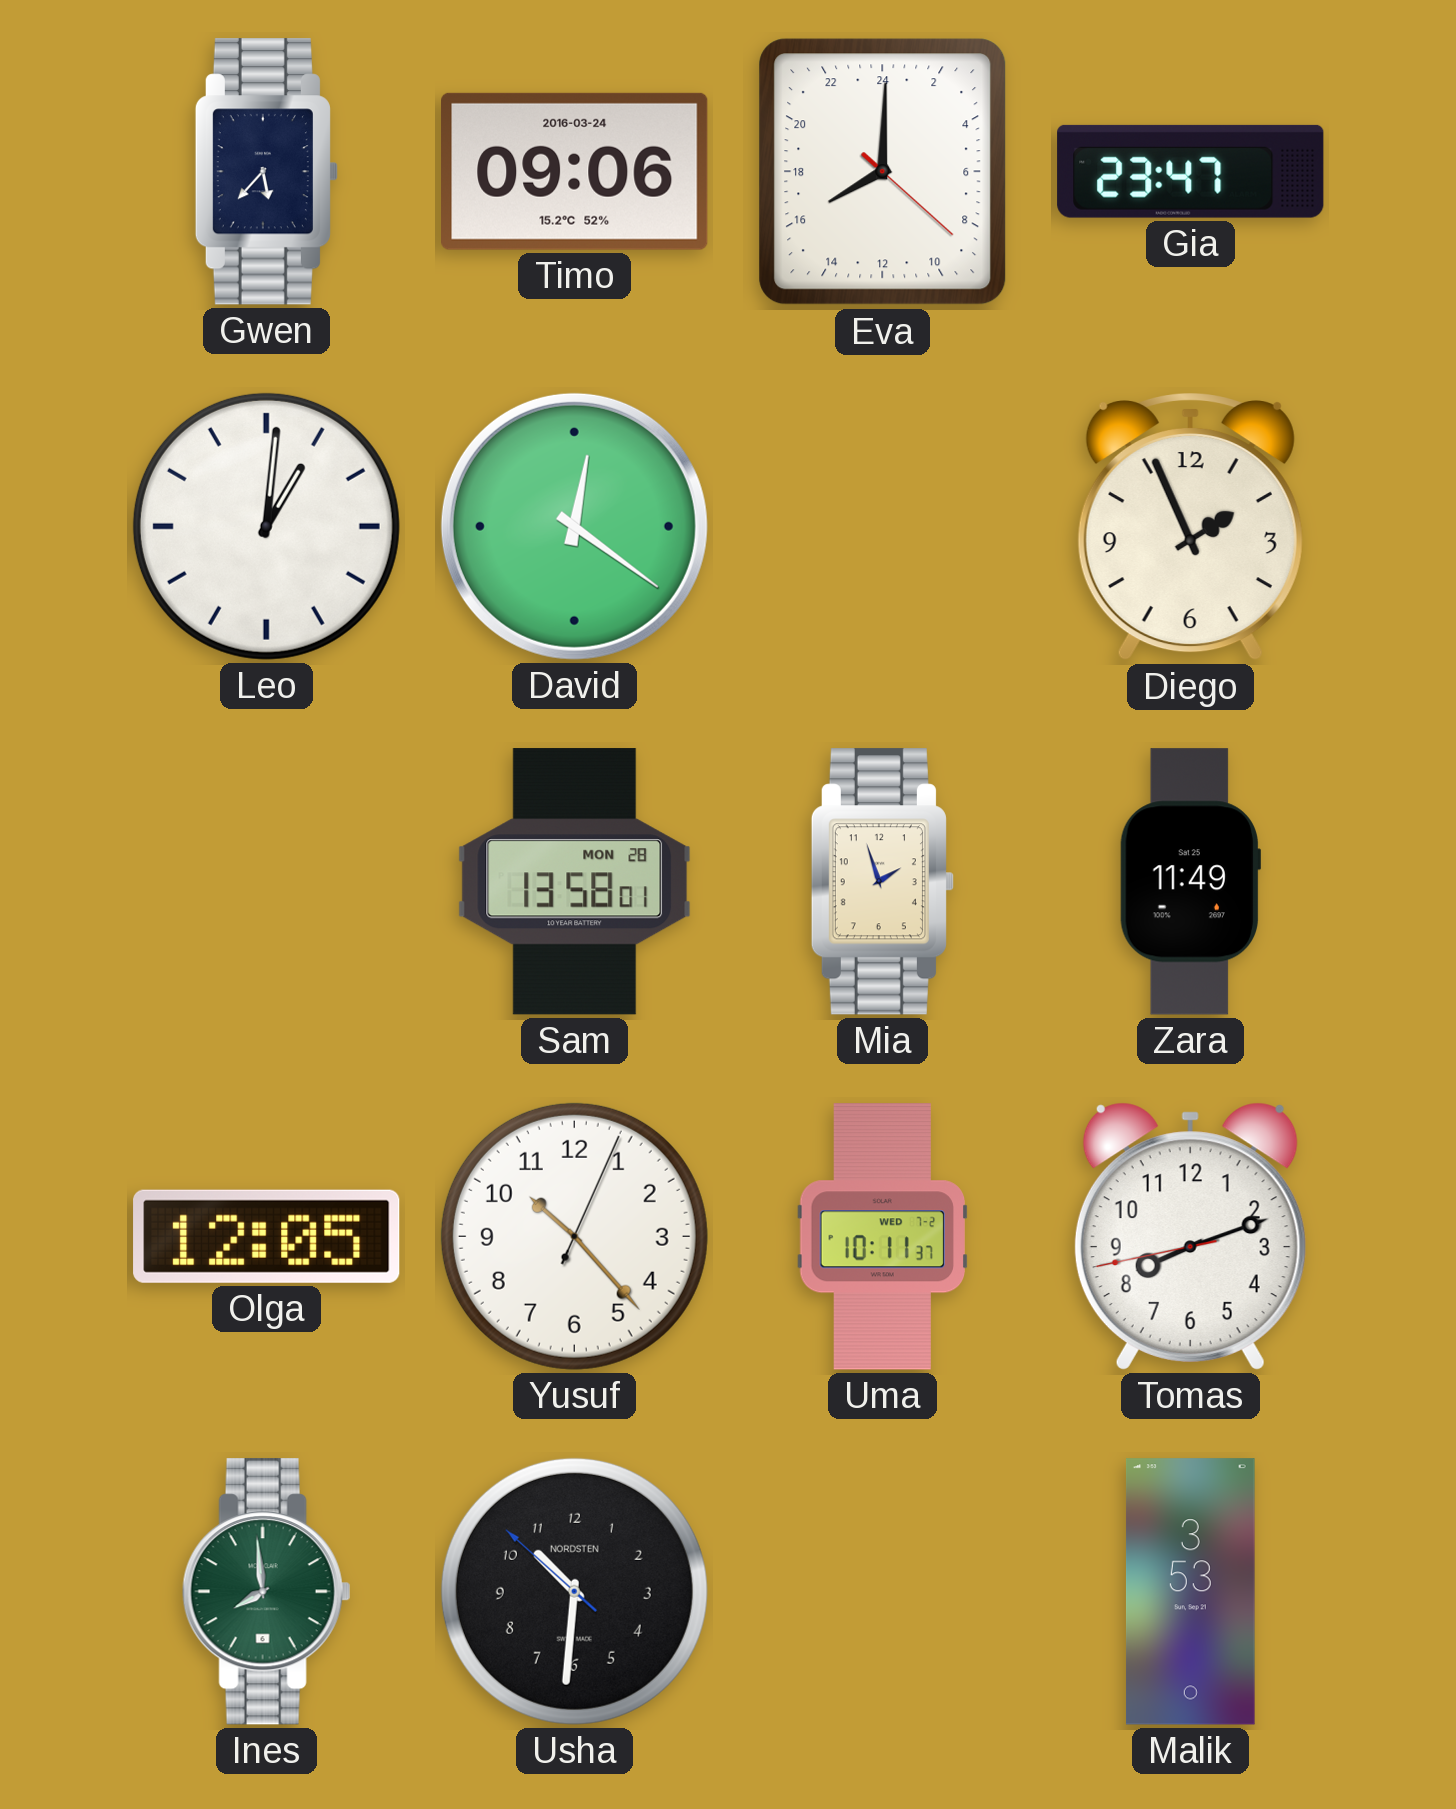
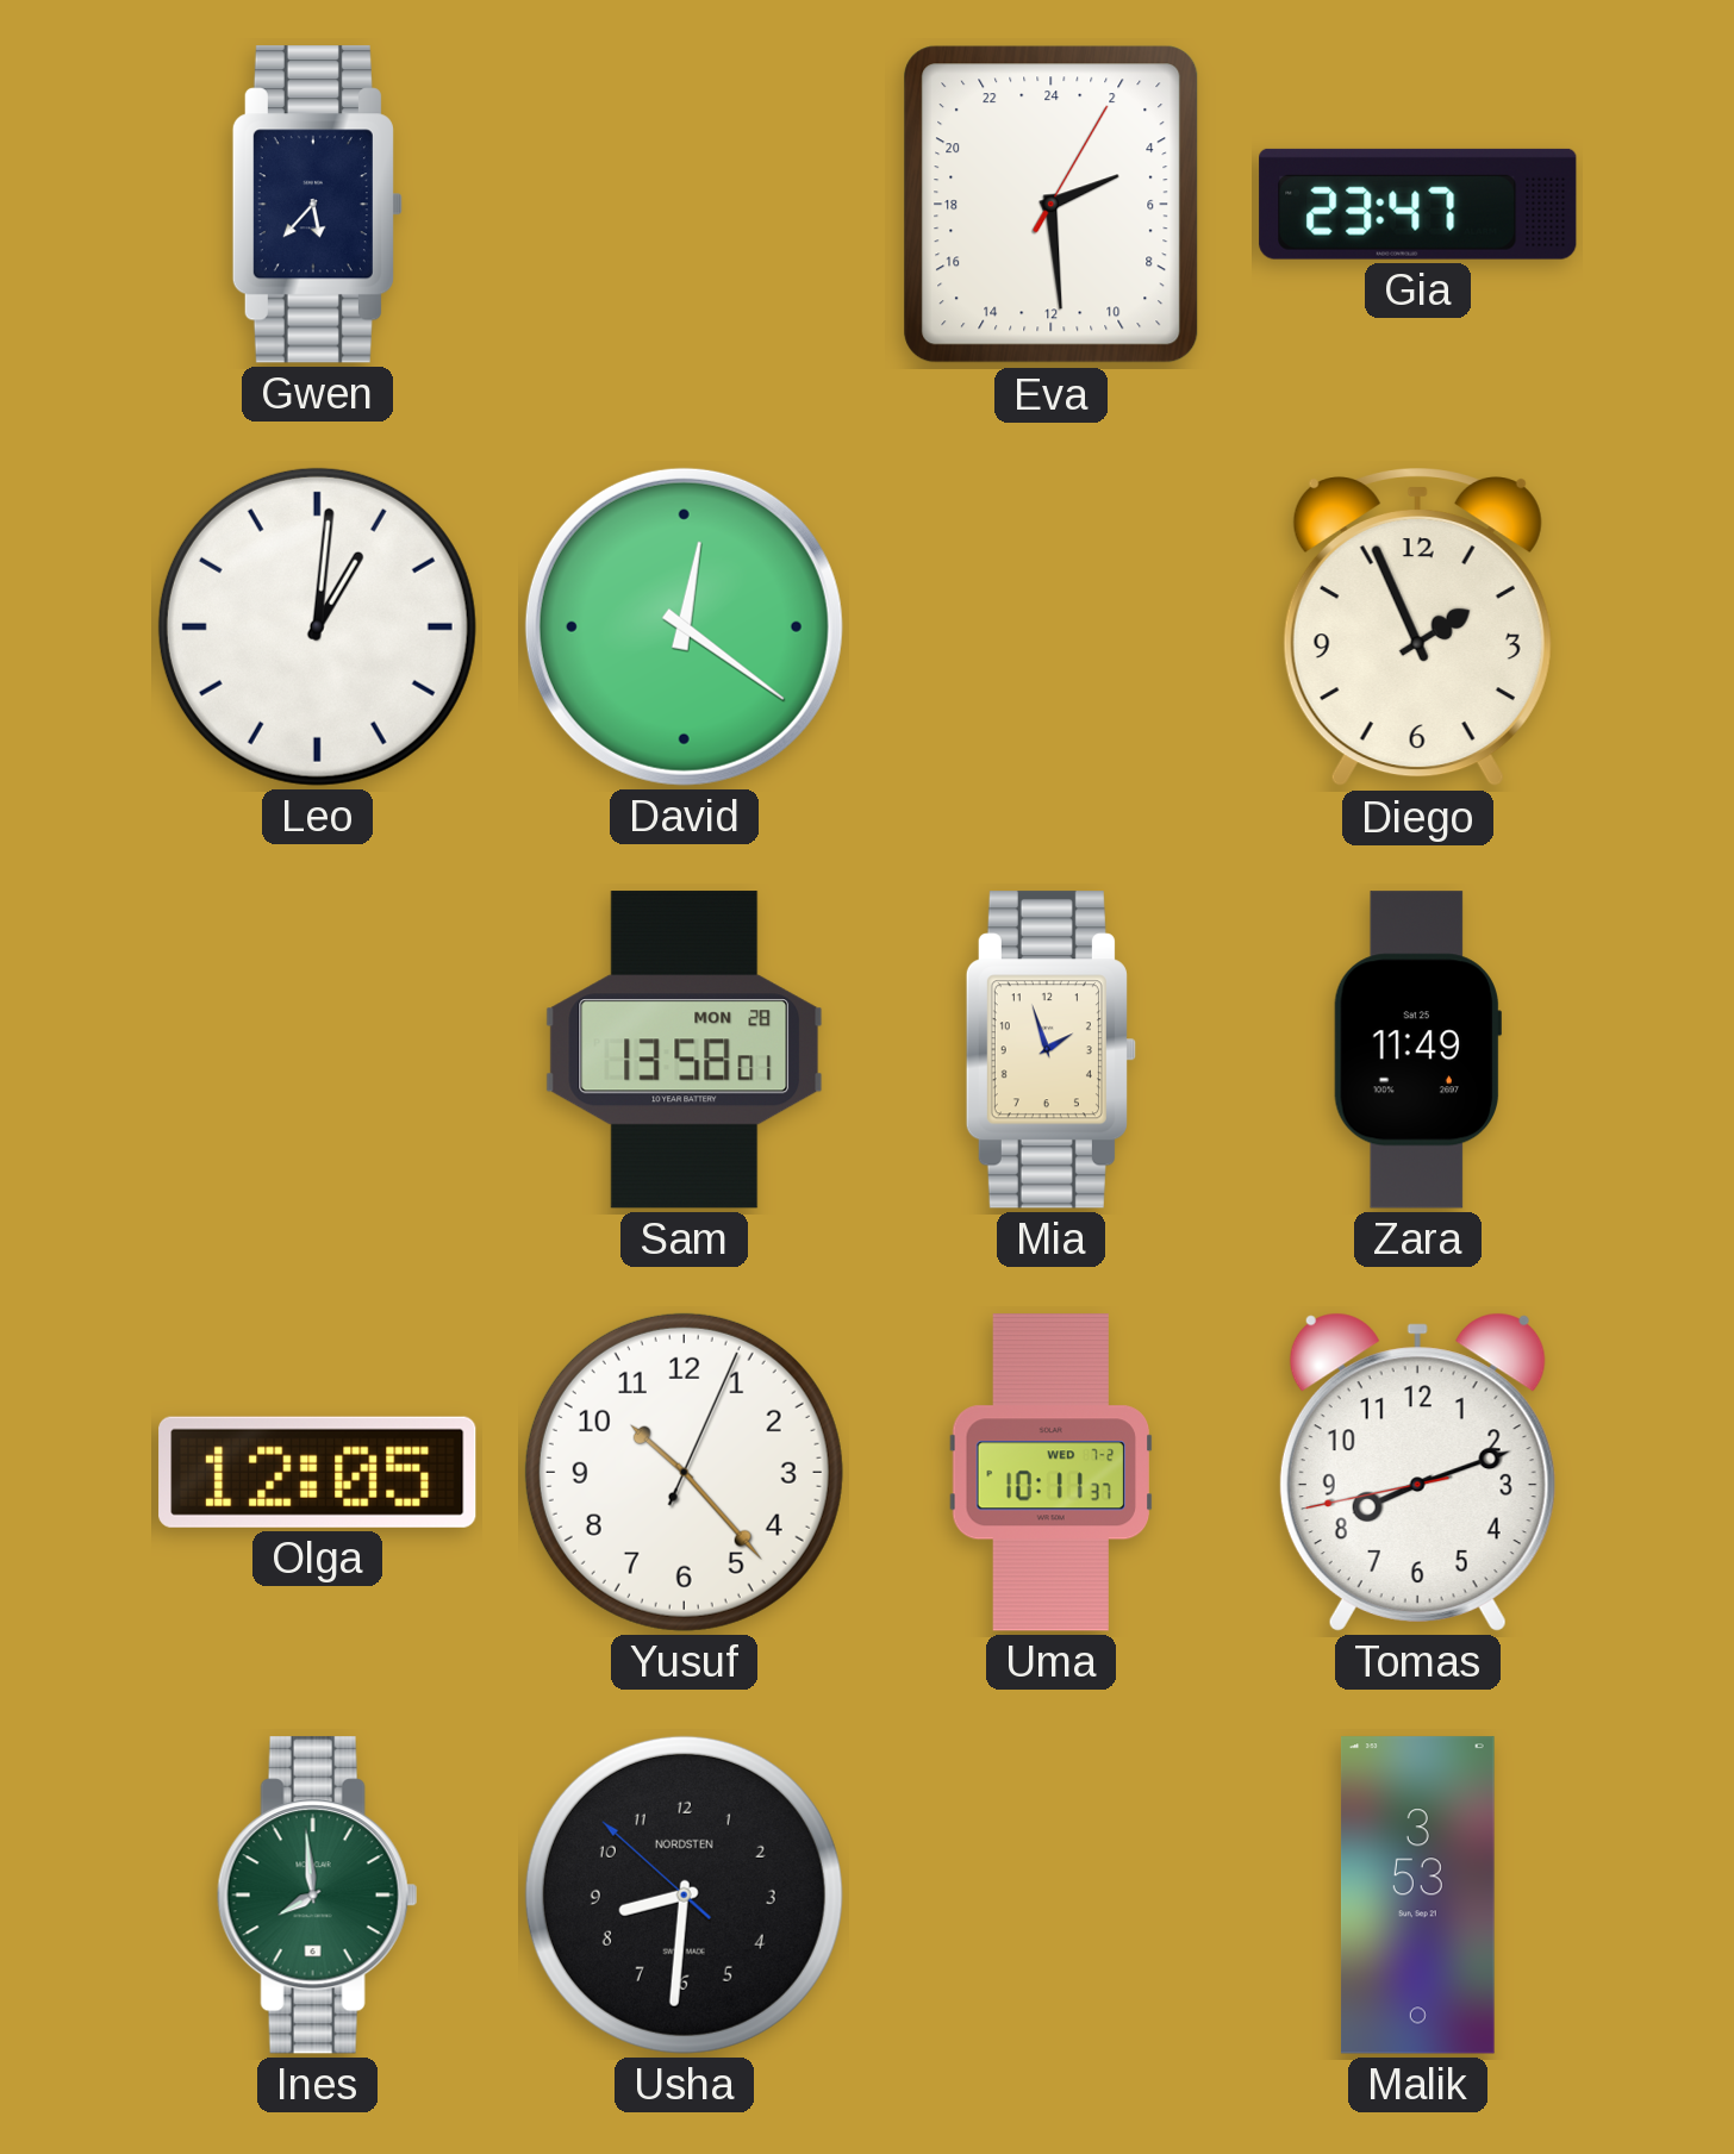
Timo: 09:06 -> none (575, 171)
Eva: 16:00 -> 4:29 (1052, 205)
Usha: 10:30 -> 8:30 (684, 1894)
